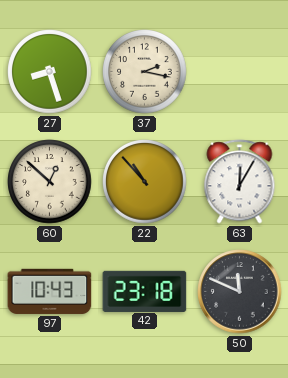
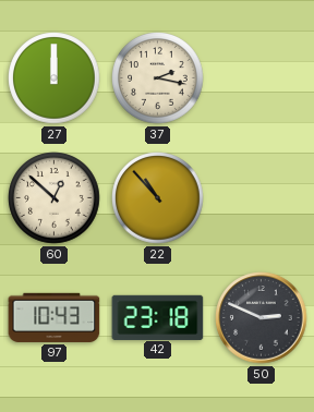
27: 8:27 -> 12:00 (55, 78)
63: 12:05 -> none (240, 182)
50: 11:49 -> 2:49 (262, 318)
